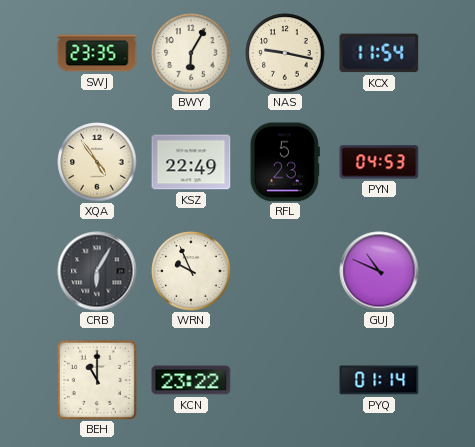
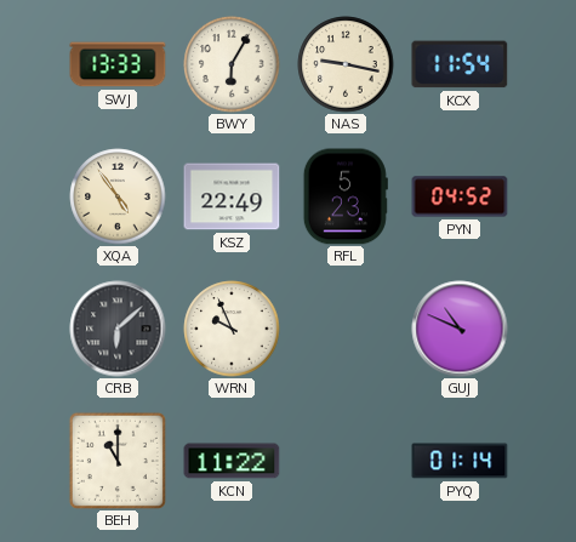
SWJ: 23:35 -> 13:33 (118, 64)
PYN: 04:53 -> 04:52 (460, 196)
CRB: 6:05 -> 6:08 (118, 329)
KCN: 23:22 -> 11:22 (232, 461)
